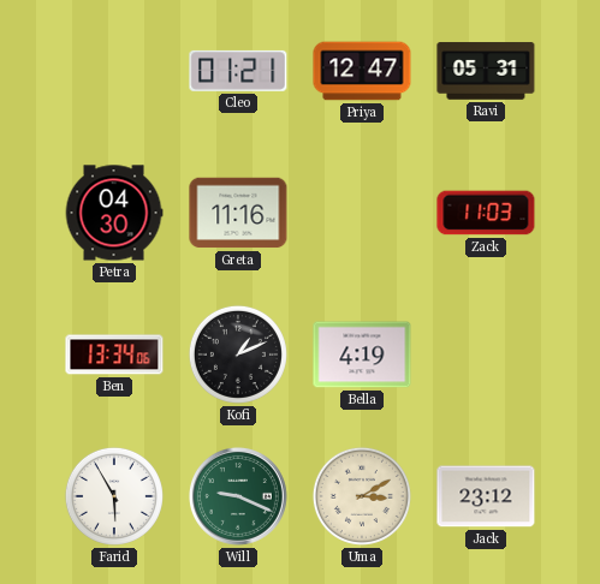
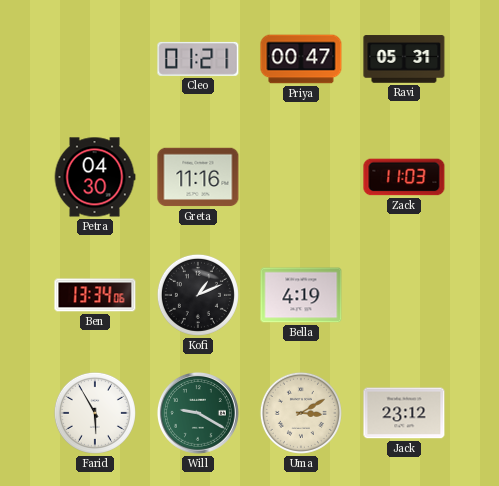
Priya: 12:47 -> 00:47 (301, 59)
Will: 9:19 -> 9:20 (198, 413)
